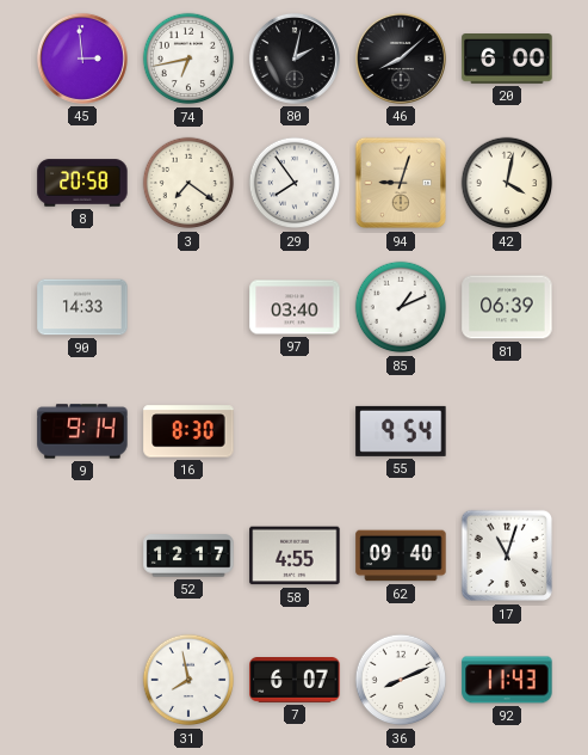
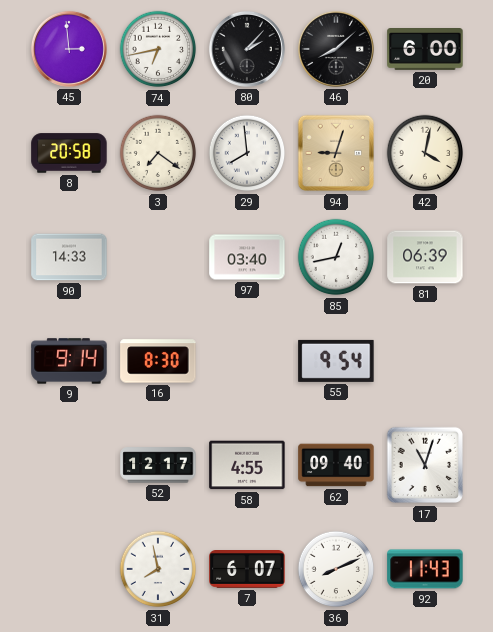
80: 2:02 -> 2:07 (247, 49)
29: 7:54 -> 7:59 (247, 153)
85: 1:11 -> 12:43 (336, 257)
